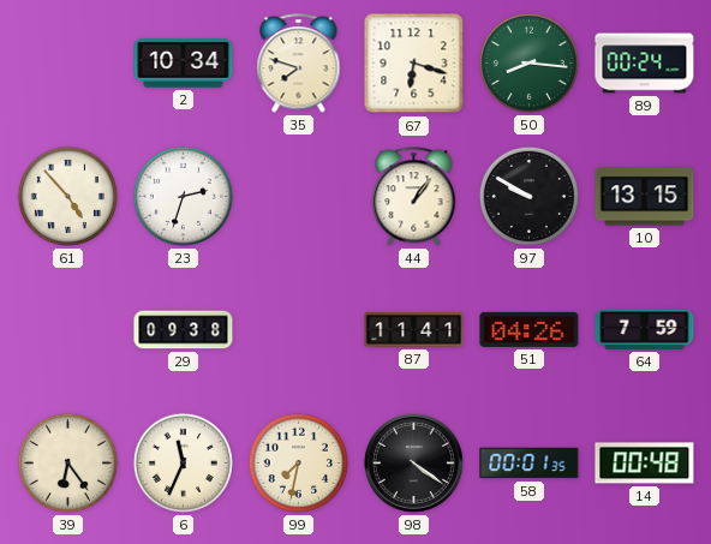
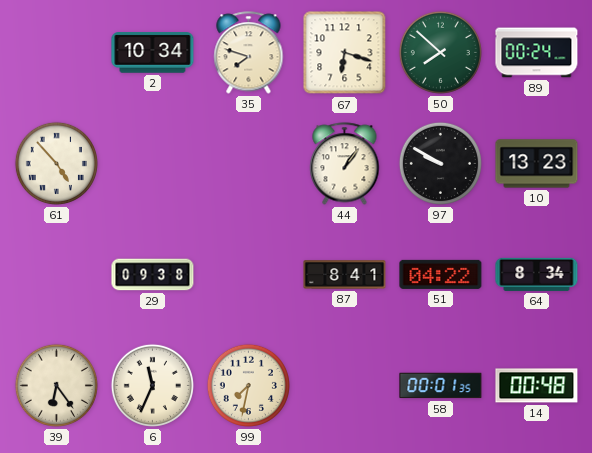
50: 8:16 -> 7:52 (440, 52)
23: 2:33 -> none (183, 196)
10: 13:15 -> 13:23 (537, 164)
87: 11:41 -> 8:41 (345, 275)
51: 04:26 -> 04:22 (441, 274)
64: 7:59 -> 8:34 (537, 274)
98: 4:21 -> none (413, 462)
